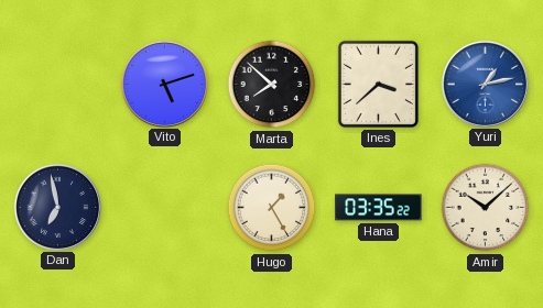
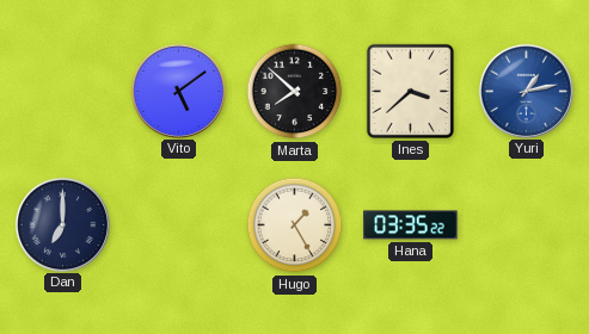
Vito: 5:12 -> 5:09 (178, 91)
Dan: 6:58 -> 7:00 (62, 224)
Amir: 10:08 -> none (486, 208)
